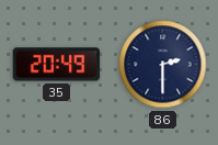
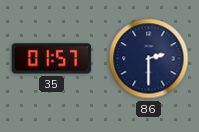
35: 20:49 -> 01:57 (52, 59)
